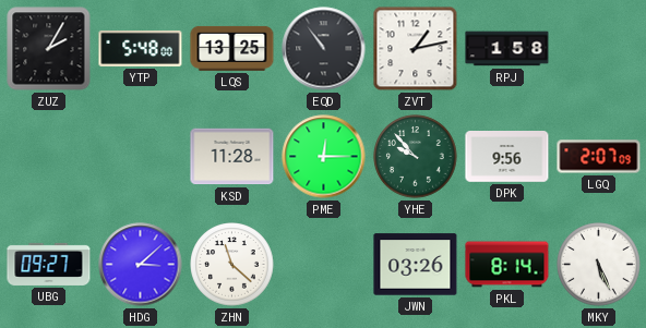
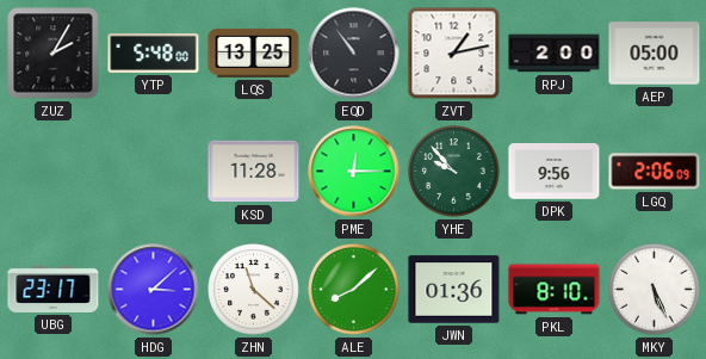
RPJ: 1:58 -> 2:00 (555, 54)
AEP: none -> 05:00 (655, 54)
LGQ: 2:07 -> 2:06 (655, 172)
UBG: 09:27 -> 23:17 (54, 289)
ALE: none -> 8:08 (354, 290)
JWN: 03:26 -> 01:36 (454, 290)
PKL: 8:14 -> 8:10 (555, 290)
